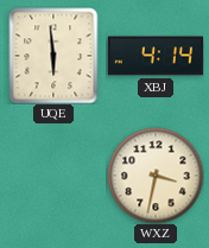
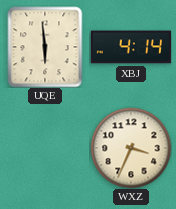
WXZ: 3:32 -> 3:34 (131, 148)
